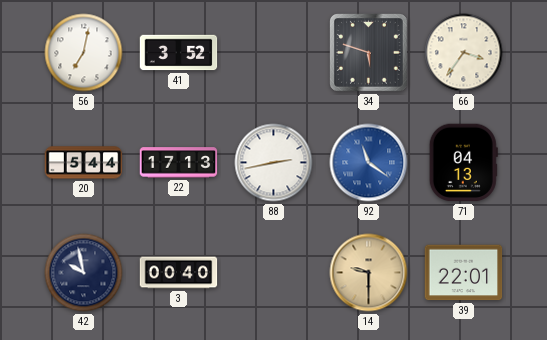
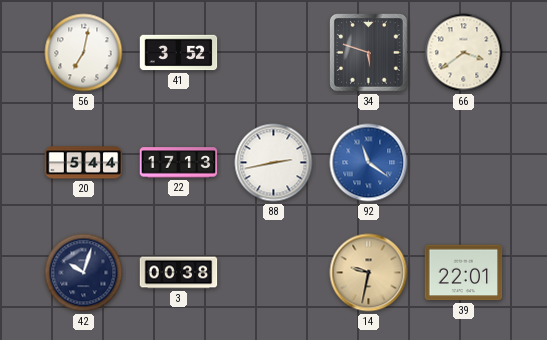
66: 3:36 -> 3:39 (464, 53)
71: 04:13 -> none (463, 163)
42: 9:58 -> 10:03 (84, 273)
3: 00:40 -> 00:38 (179, 273)
14: 9:30 -> 9:32 (369, 273)
